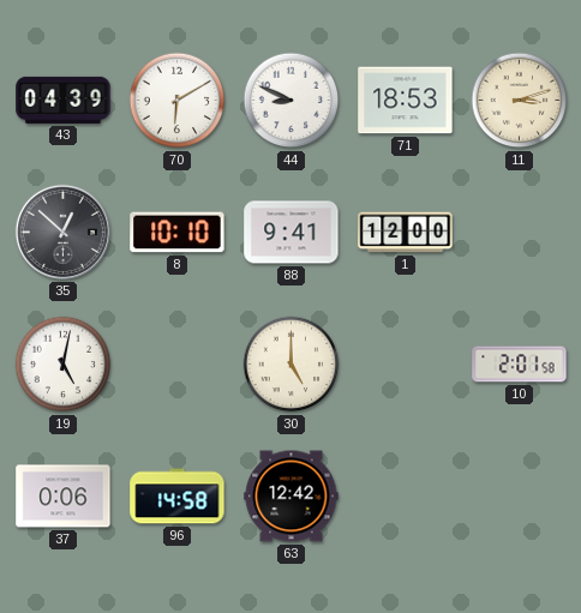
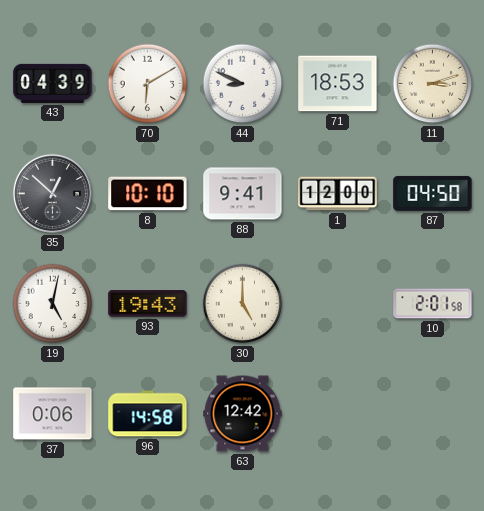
87: none -> 04:50 (433, 193)
93: none -> 19:43 (148, 304)
